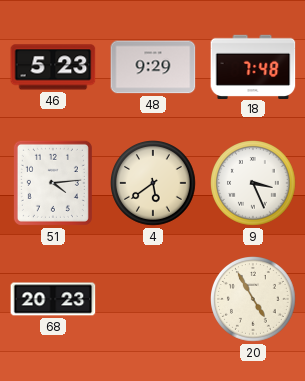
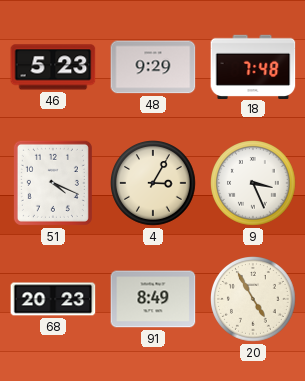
51: 4:14 -> 4:19 (53, 183)
4: 5:39 -> 3:05 (154, 184)
91: none -> 8:49 (153, 299)
